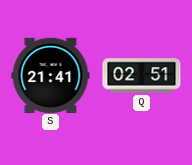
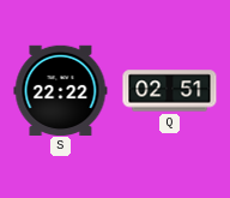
S: 21:41 -> 22:22 (61, 90)
